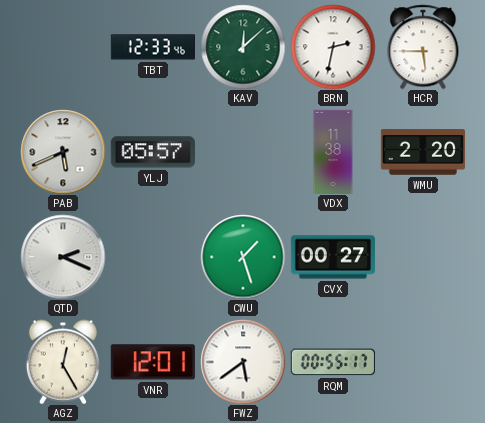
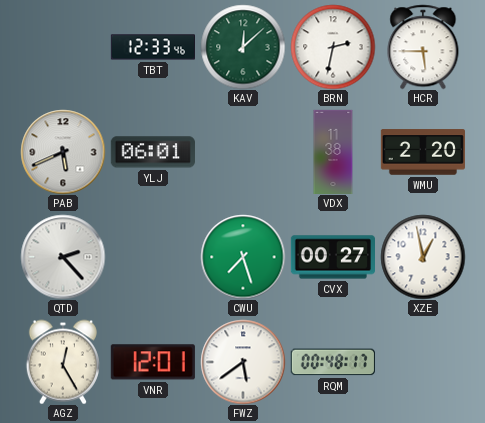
YLJ: 05:57 -> 06:01 (153, 152)
QTD: 2:19 -> 2:23 (63, 257)
CWU: 1:27 -> 7:27 (243, 257)
XZE: none -> 12:58 (423, 257)
RQM: 00:55 -> 00:48 (333, 362)
